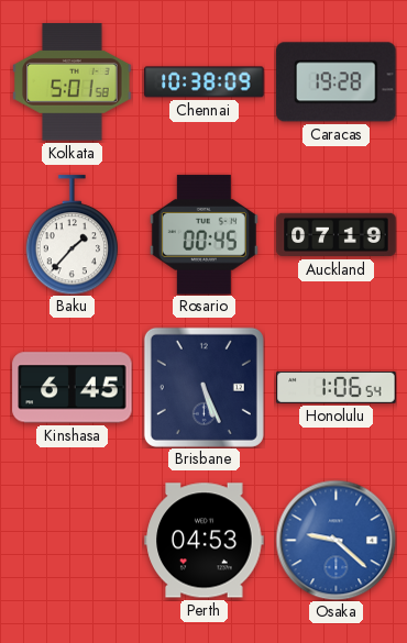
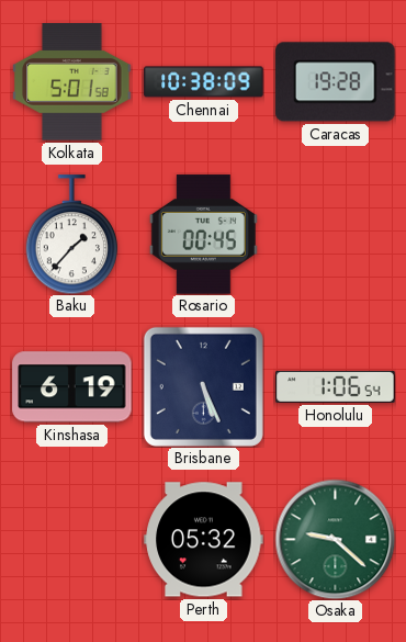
Auckland: 07:19 -> none (337, 235)
Kinshasa: 6:45 -> 6:19 (72, 387)
Perth: 04:53 -> 05:32 (204, 540)
Osaka dial: blue -> green (335, 539)
